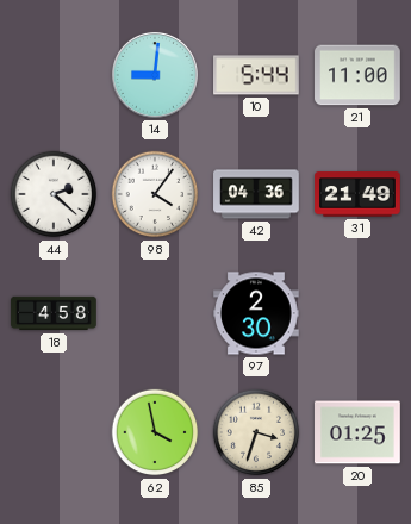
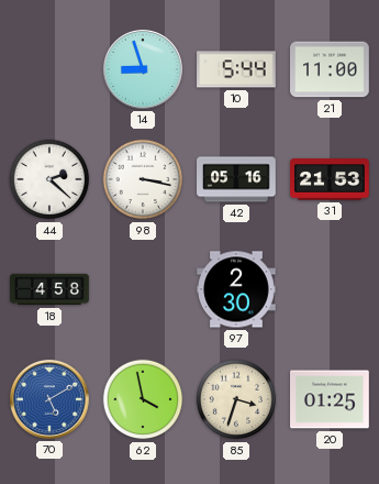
14: 9:01 -> 8:57 (143, 69)
98: 4:06 -> 3:17 (143, 179)
42: 04:36 -> 05:16 (236, 179)
31: 21:49 -> 21:53 (330, 179)
70: none -> 5:10 (49, 399)
